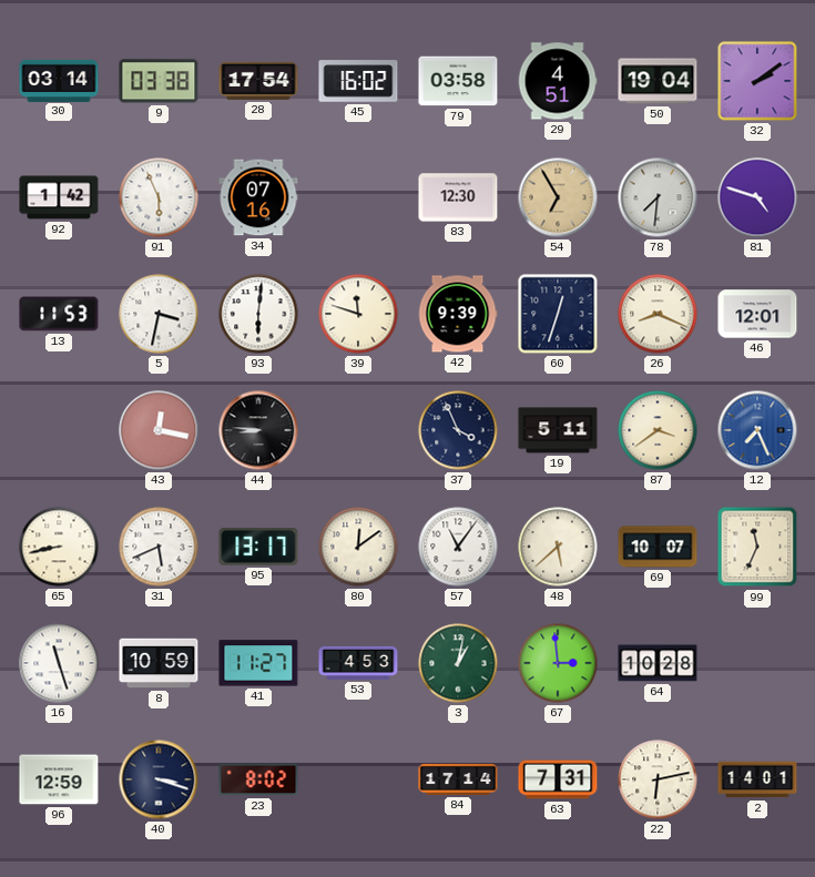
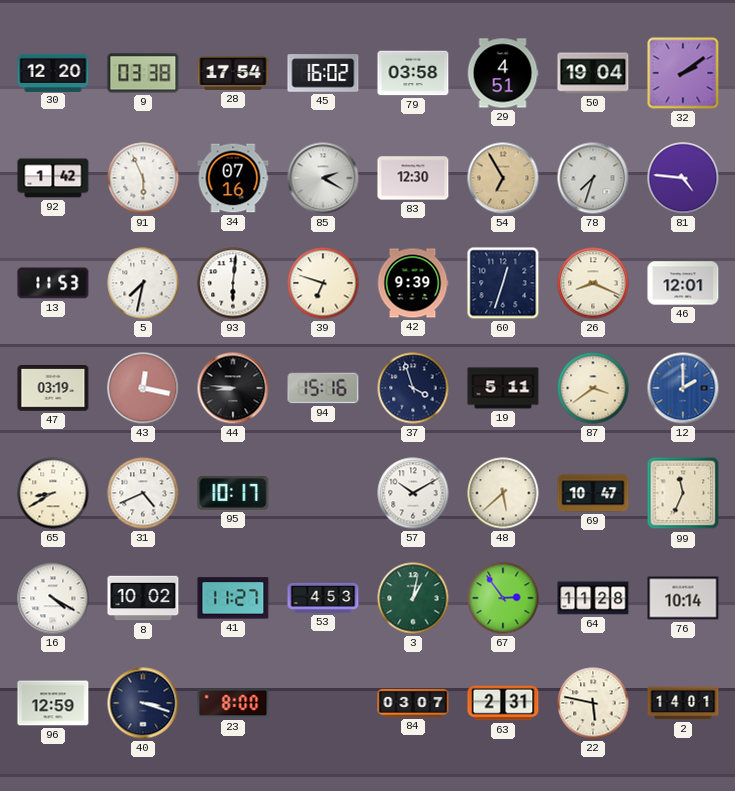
30: 03:14 -> 12:20 (53, 72)
85: none -> 2:20 (323, 178)
78: 7:31 -> 7:33 (593, 178)
81: 4:48 -> 4:46 (683, 178)
5: 3:32 -> 7:32 (143, 283)
39: 11:48 -> 6:48 (323, 283)
47: none -> 03:19 (53, 388)
94: none -> 15:16 (323, 388)
37: 3:56 -> 3:57 (413, 388)
12: 7:26 -> 2:00 (683, 388)
65: 8:43 -> 8:40 (53, 493)
31: 5:41 -> 4:41 (143, 493)
95: 13:17 -> 10:17 (233, 493)
80: 12:09 -> none (358, 547)
57: 11:06 -> 10:10 (413, 493)
69: 10:07 -> 10:47 (593, 493)
16: 11:27 -> 4:20 (53, 598)
8: 10:59 -> 10:02 (143, 598)
67: 2:59 -> 2:54 (503, 598)
64: 10:28 -> 11:28 (593, 598)
76: none -> 10:14 (683, 598)
23: 8:02 -> 8:00 (233, 703)
84: 17:14 -> 03:07 (413, 703)
63: 7:31 -> 2:31 (503, 703)
22: 6:13 -> 5:47 (593, 703)
